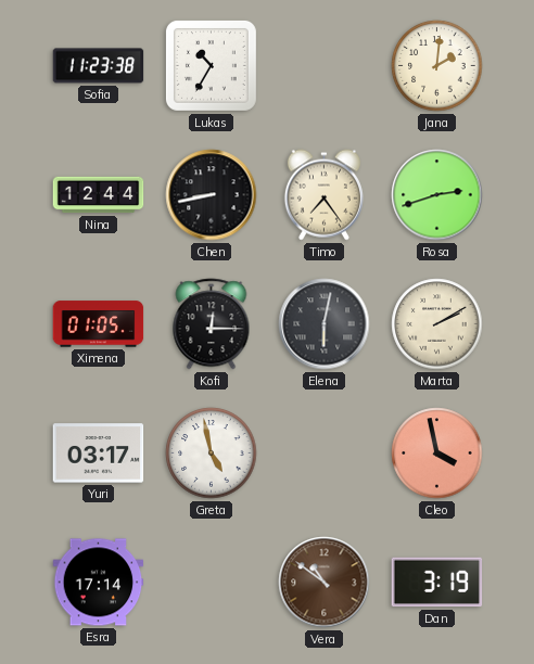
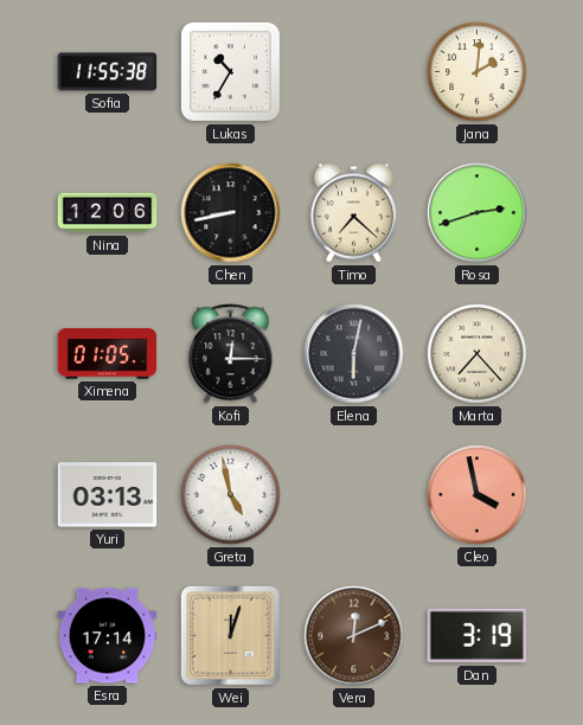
Sofia: 11:23 -> 11:55 (108, 72)
Nina: 12:44 -> 12:06 (108, 213)
Timo: 7:24 -> 7:22 (353, 213)
Marta: 2:10 -> 7:23 (478, 354)
Yuri: 03:17 -> 03:13 (108, 495)
Wei: none -> 12:03 (230, 635)
Vera: 10:51 -> 12:11 (354, 636)
